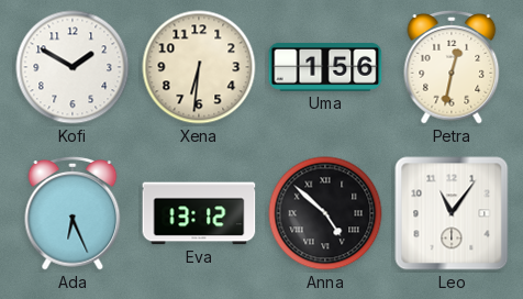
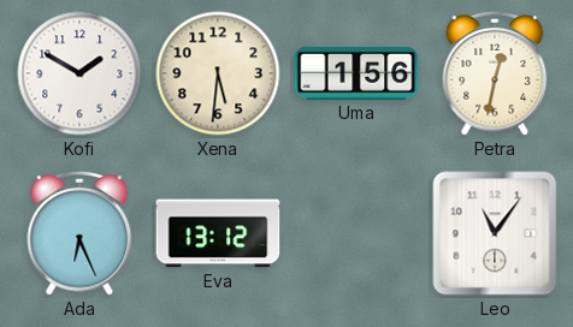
Xena: 6:31 -> 5:31 (218, 73)
Anna: 4:52 -> none (325, 213)
